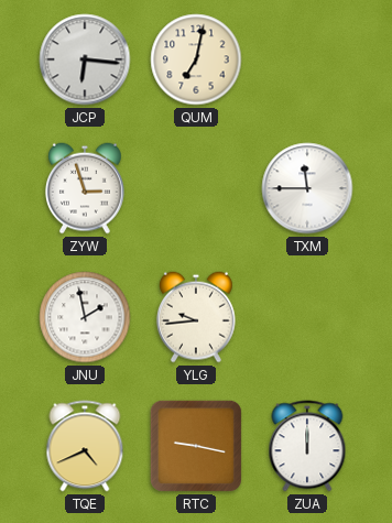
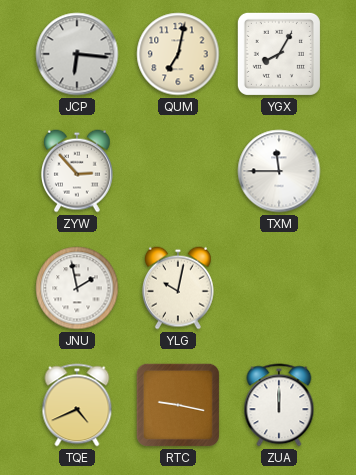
YGX: none -> 8:05 (279, 54)
ZYW: 2:57 -> 2:53 (77, 171)
YLG: 9:44 -> 10:02 (178, 288)
